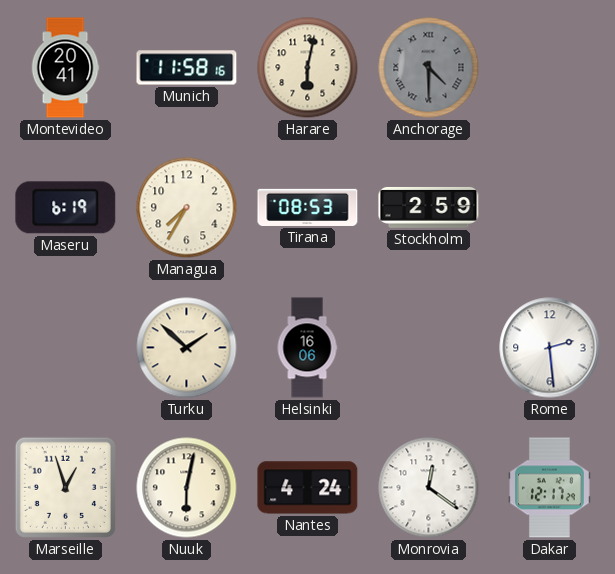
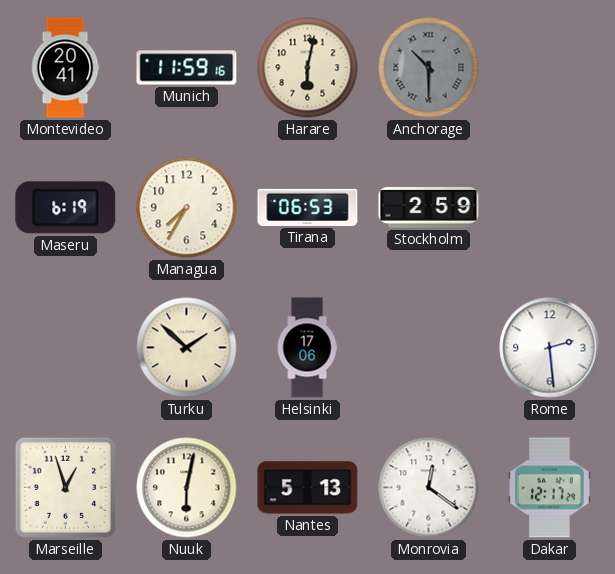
Munich: 11:58 -> 11:59 (187, 68)
Anchorage: 4:30 -> 10:30 (429, 68)
Tirana: 08:53 -> 06:53 (308, 207)
Helsinki: 16:06 -> 17:06 (307, 348)
Nantes: 4:24 -> 5:13 (308, 488)
